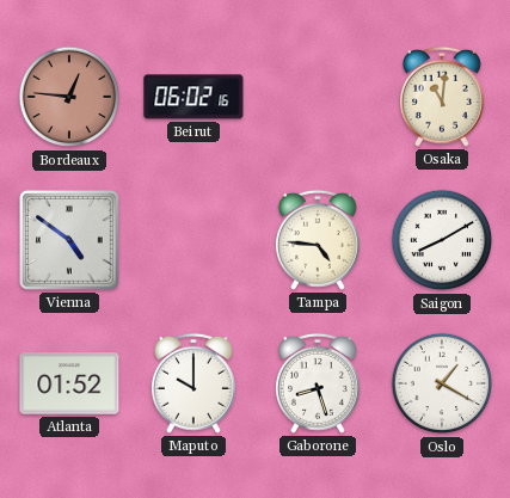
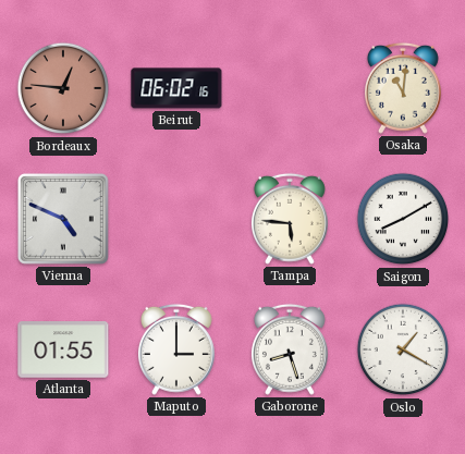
Vienna: 4:51 -> 4:49 (63, 219)
Tampa: 4:46 -> 5:46 (290, 219)
Atlanta: 01:52 -> 01:55 (63, 349)
Maputo: 10:00 -> 3:00 (176, 349)
